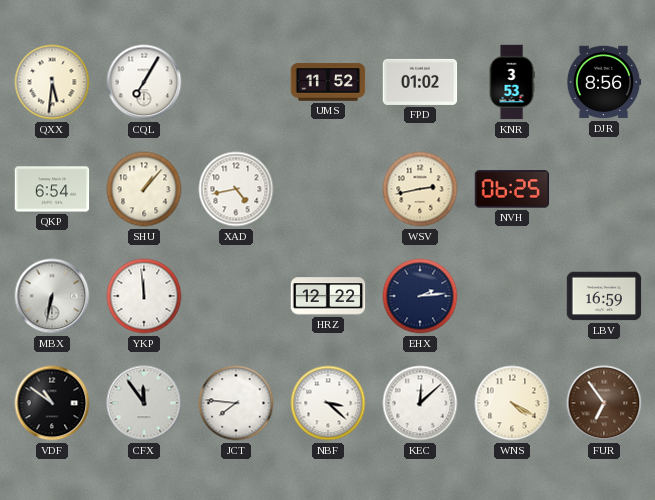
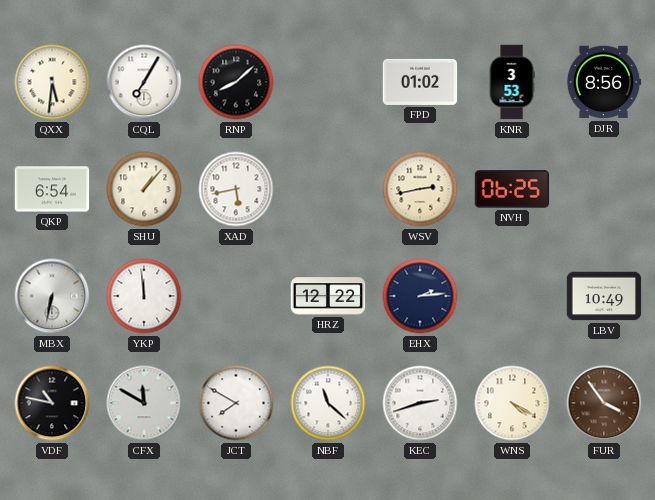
RNP: none -> 8:08 (236, 82)
UMS: 11:52 -> none (328, 82)
XAD: 4:43 -> 5:43 (236, 189)
LBV: 16:59 -> 10:49 (604, 296)
VDF: 10:51 -> 10:47 (52, 403)
CFX: 11:54 -> 11:50 (144, 403)
JCT: 7:46 -> 7:50 (236, 403)
NBF: 3:22 -> 11:22 (328, 403)
KEC: 12:08 -> 2:42 (420, 403)
FUR: 6:54 -> 3:54 (604, 403)
